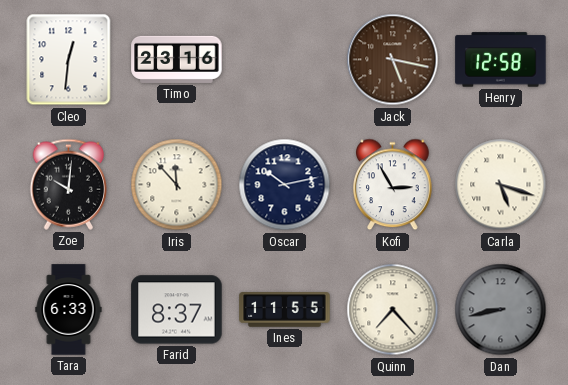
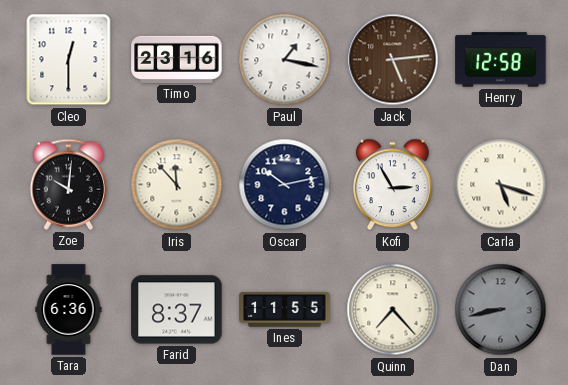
Cleo: 12:31 -> 12:30 (69, 60)
Paul: none -> 1:17 (285, 60)
Jack: 5:17 -> 5:14 (393, 60)
Tara: 6:33 -> 6:36 (69, 310)
